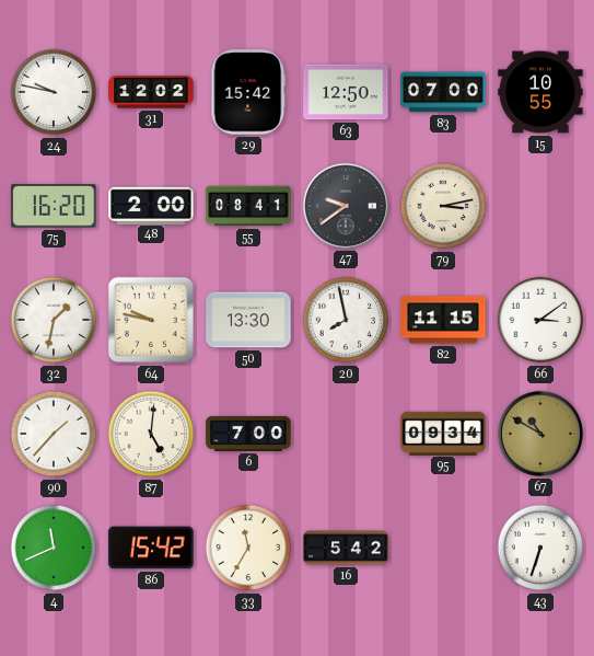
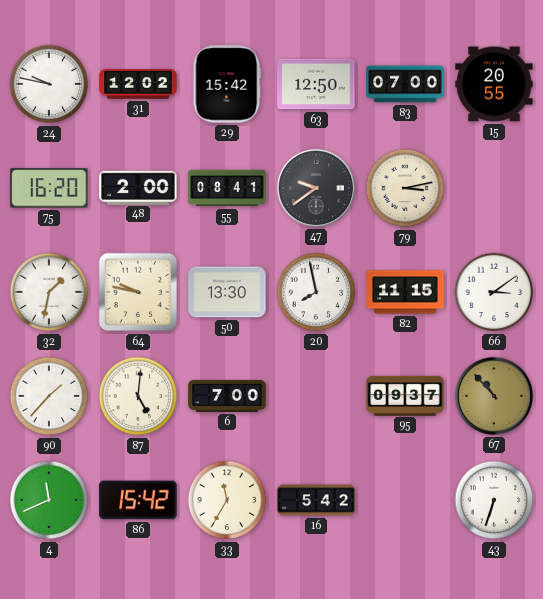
15: 10:55 -> 20:55 (494, 84)
95: 09:34 -> 09:37 (405, 395)
67: 10:50 -> 10:53 (494, 396)
